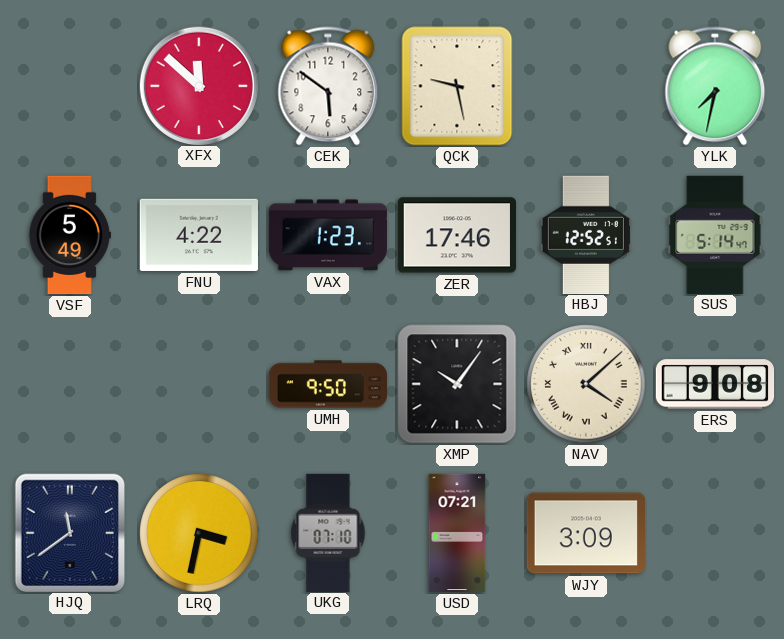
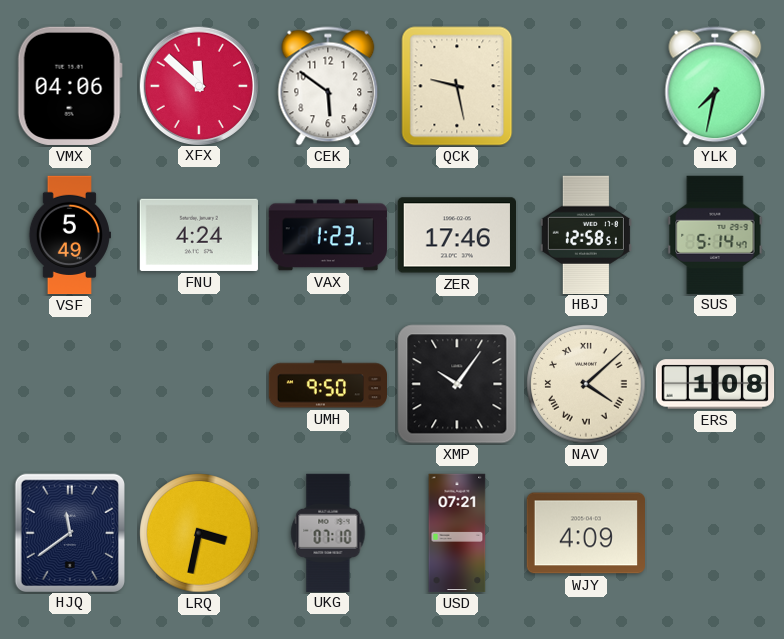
VMX: none -> 04:06 (70, 86)
FNU: 4:22 -> 4:24 (199, 235)
HBJ: 12:52 -> 12:58 (586, 234)
ERS: 9:08 -> 1:08 (715, 384)
WJY: 3:09 -> 4:09 (585, 533)
